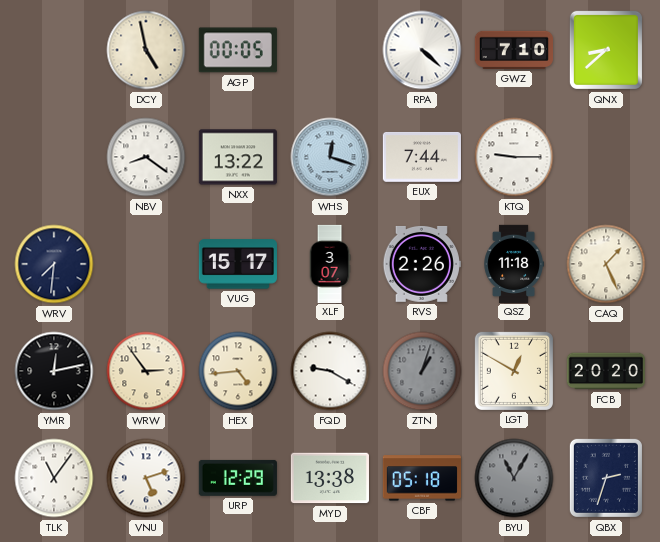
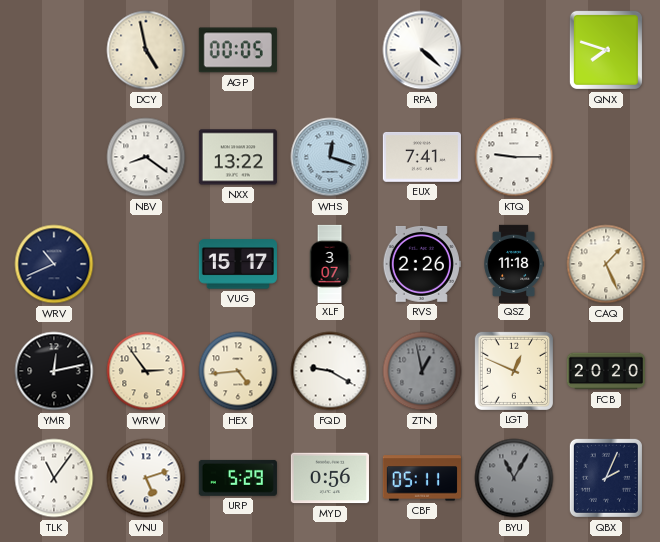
GWZ: 7:10 -> none (513, 50)
QNX: 8:38 -> 7:48 (606, 50)
EUX: 7:44 -> 7:41 (422, 157)
WRV: 7:31 -> 10:41 (54, 264)
ZTN: 1:03 -> 12:58 (422, 371)
LGT: 12:50 -> 12:49 (514, 371)
URP: 12:29 -> 5:29 (238, 478)
MYD: 13:38 -> 0:56 (330, 478)
CBF: 05:18 -> 05:11 (422, 478)
QBX: 2:33 -> 2:04 (606, 478)
